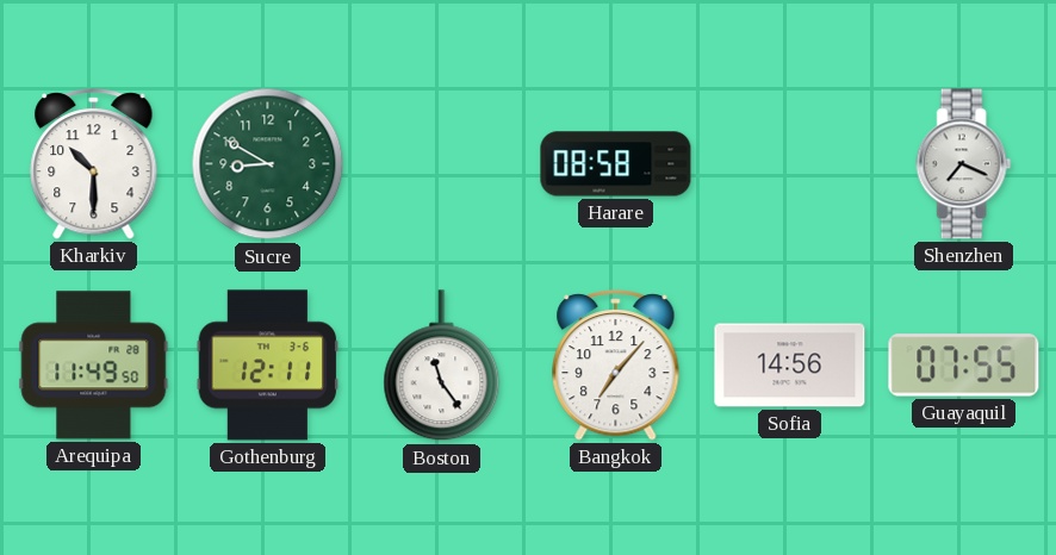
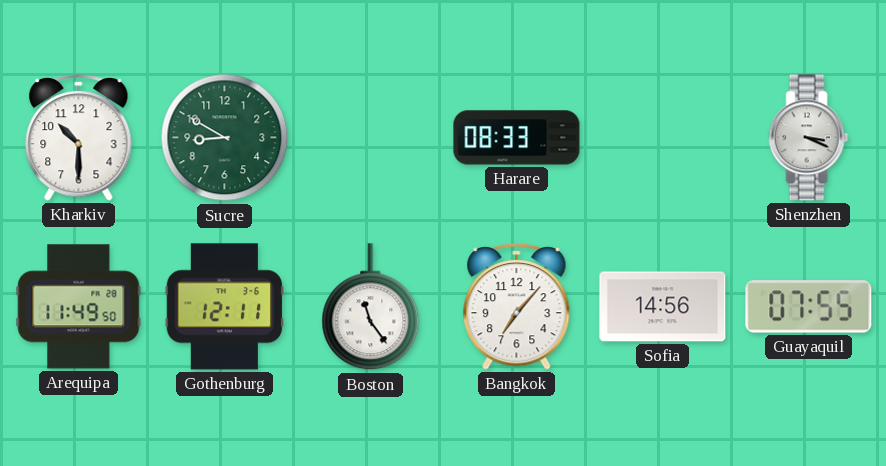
Harare: 08:58 -> 08:33 (517, 138)
Shenzhen: 7:19 -> 3:19 (809, 138)
